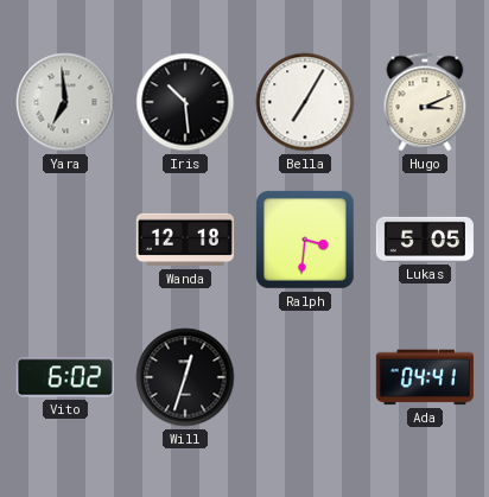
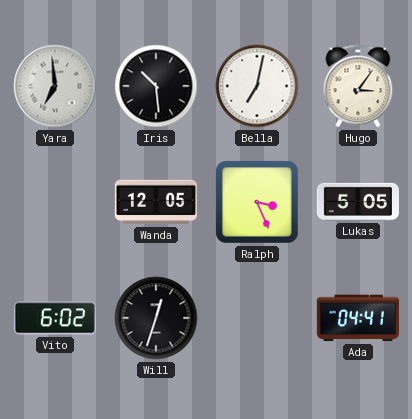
Bella: 7:05 -> 7:02 (257, 86)
Hugo: 3:11 -> 3:06 (358, 86)
Wanda: 12:18 -> 12:05 (156, 202)
Ralph: 3:31 -> 3:26 (257, 202)
